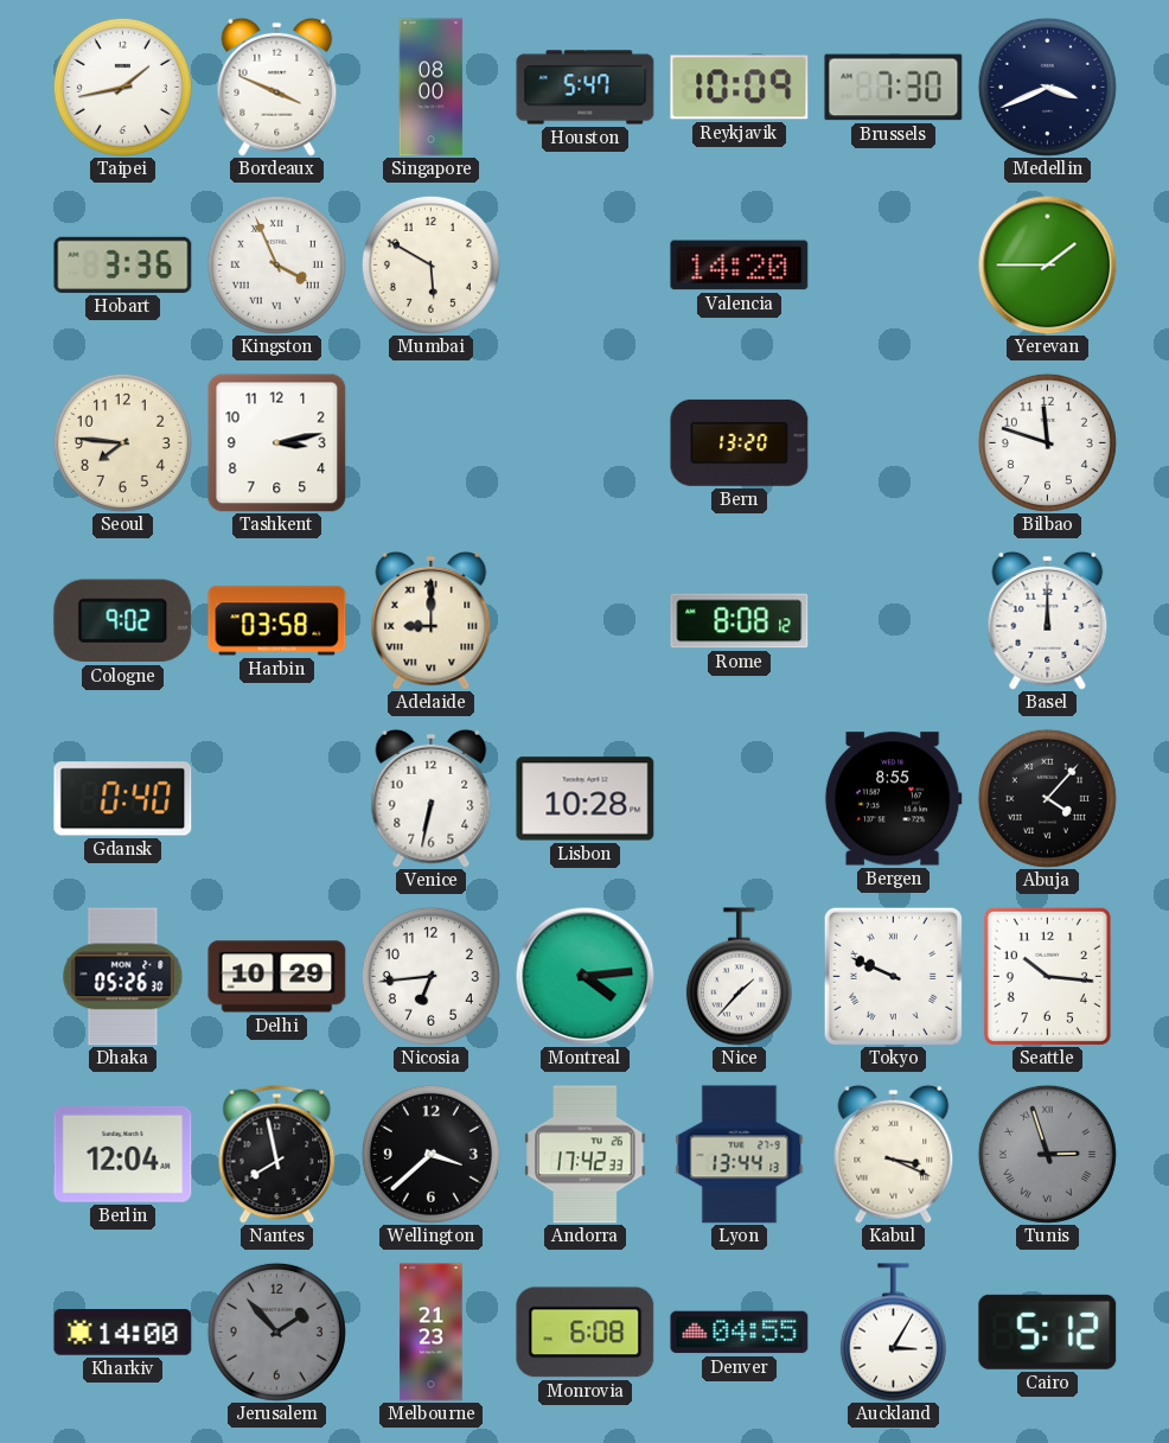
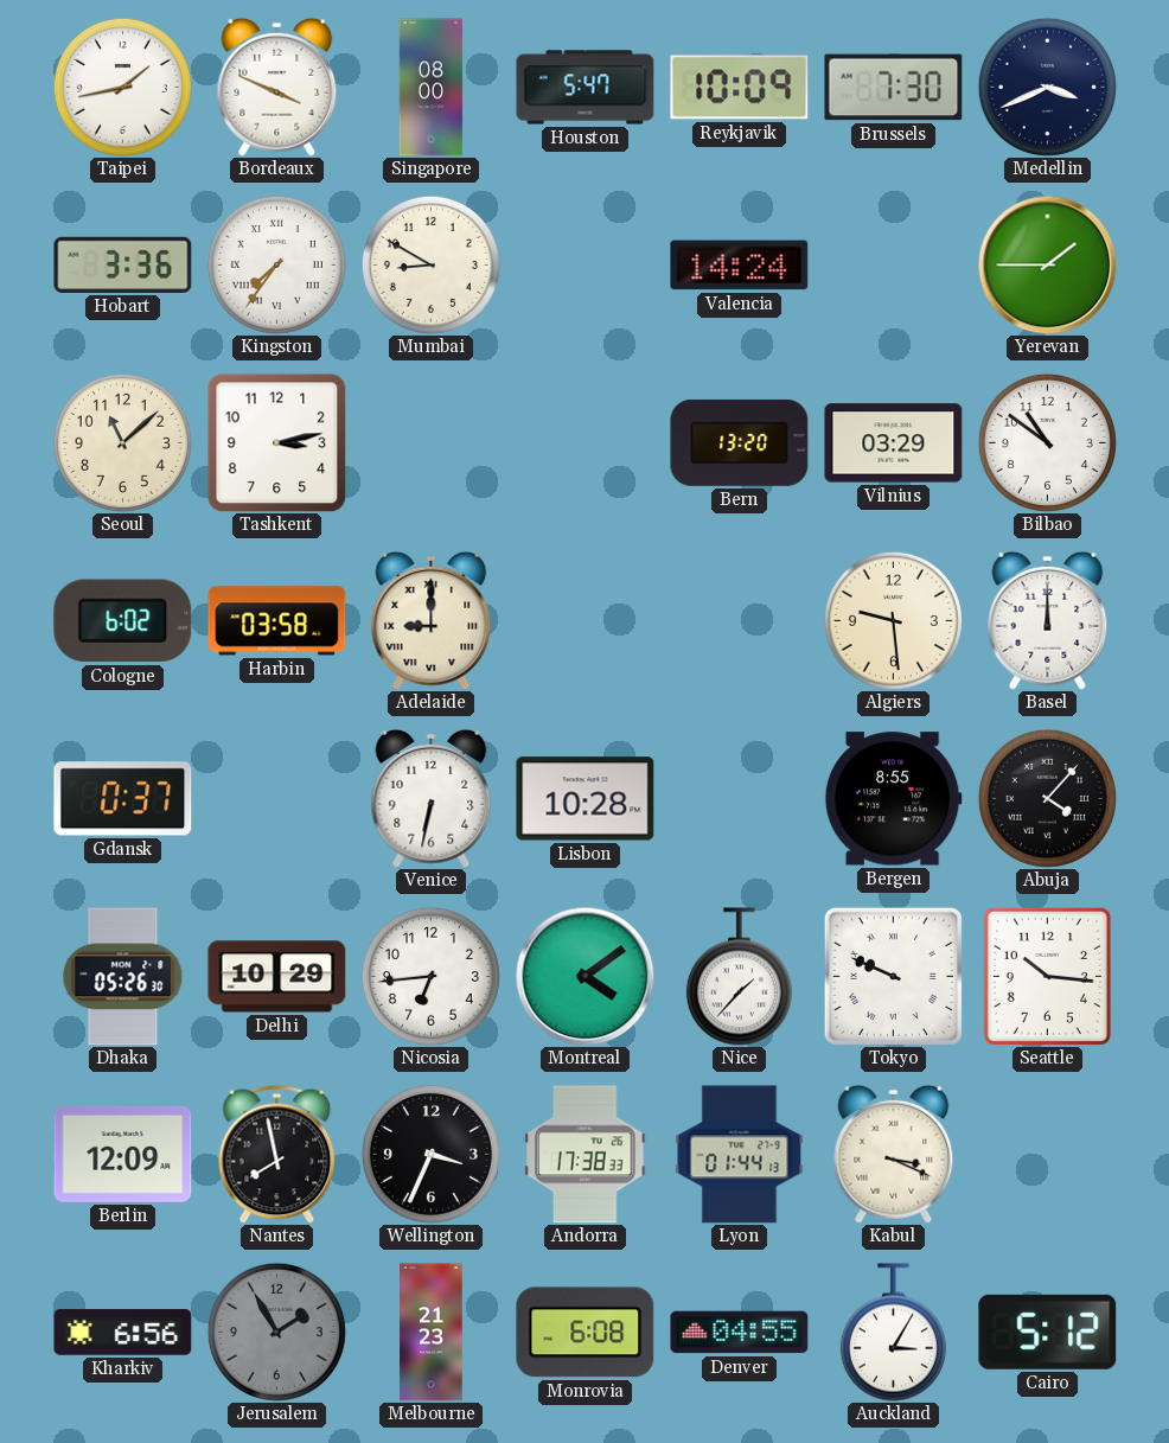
Kingston: 3:56 -> 7:36 (276, 264)
Mumbai: 5:50 -> 8:50 (430, 264)
Valencia: 14:20 -> 14:24 (740, 266)
Seoul: 7:46 -> 11:08 (122, 442)
Vilnius: none -> 03:29 (894, 443)
Bilbao: 11:48 -> 10:51 (1047, 442)
Cologne: 9:02 -> 6:02 (123, 621)
Rome: 8:08 -> none (740, 621)
Algiers: none -> 9:29 (893, 620)
Gdansk: 0:40 -> 0:37 (123, 799)
Montreal: 4:14 -> 4:09 (584, 976)
Berlin: 12:04 -> 12:09 (123, 1154)
Wellington: 3:38 -> 3:34 (430, 1154)
Andorra: 17:42 -> 17:38 (586, 1155)
Lyon: 13:44 -> 01:44 (740, 1155)
Tunis: 2:57 -> none (1047, 1154)
Kharkiv: 14:00 -> 6:56 (123, 1333)
Jerusalem: 1:53 -> 1:55 (276, 1332)
